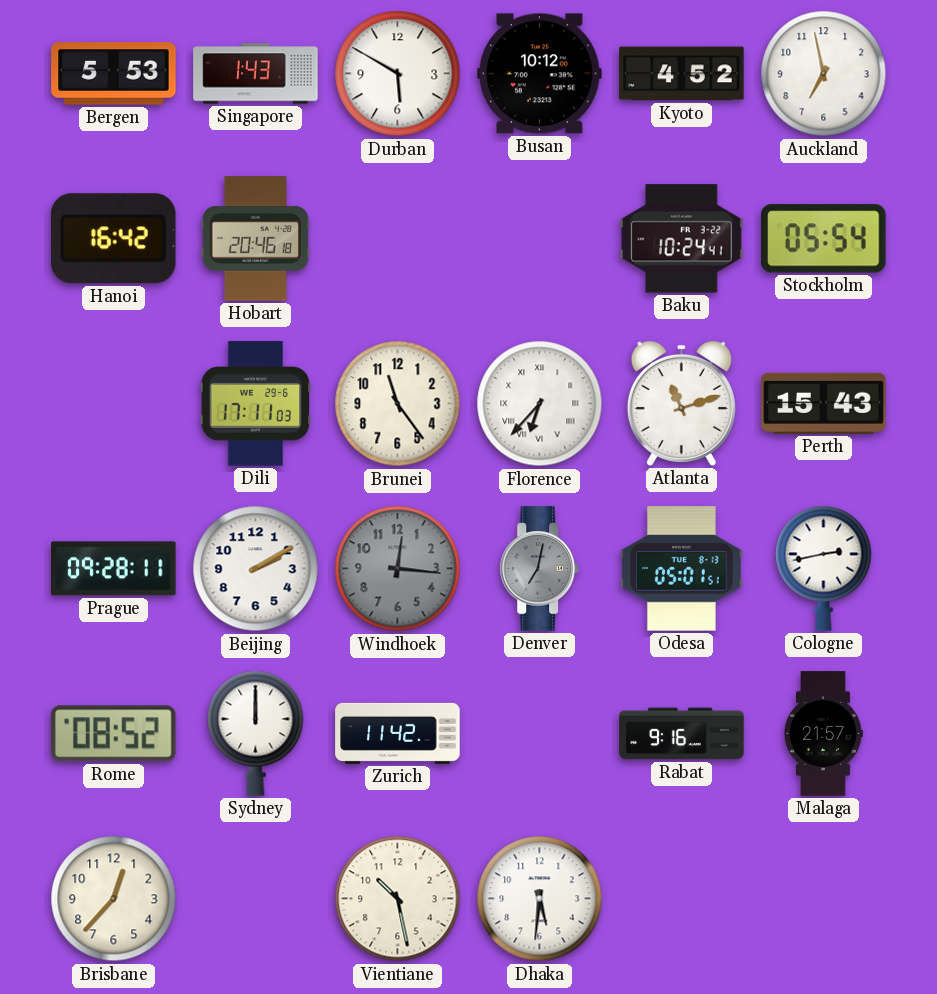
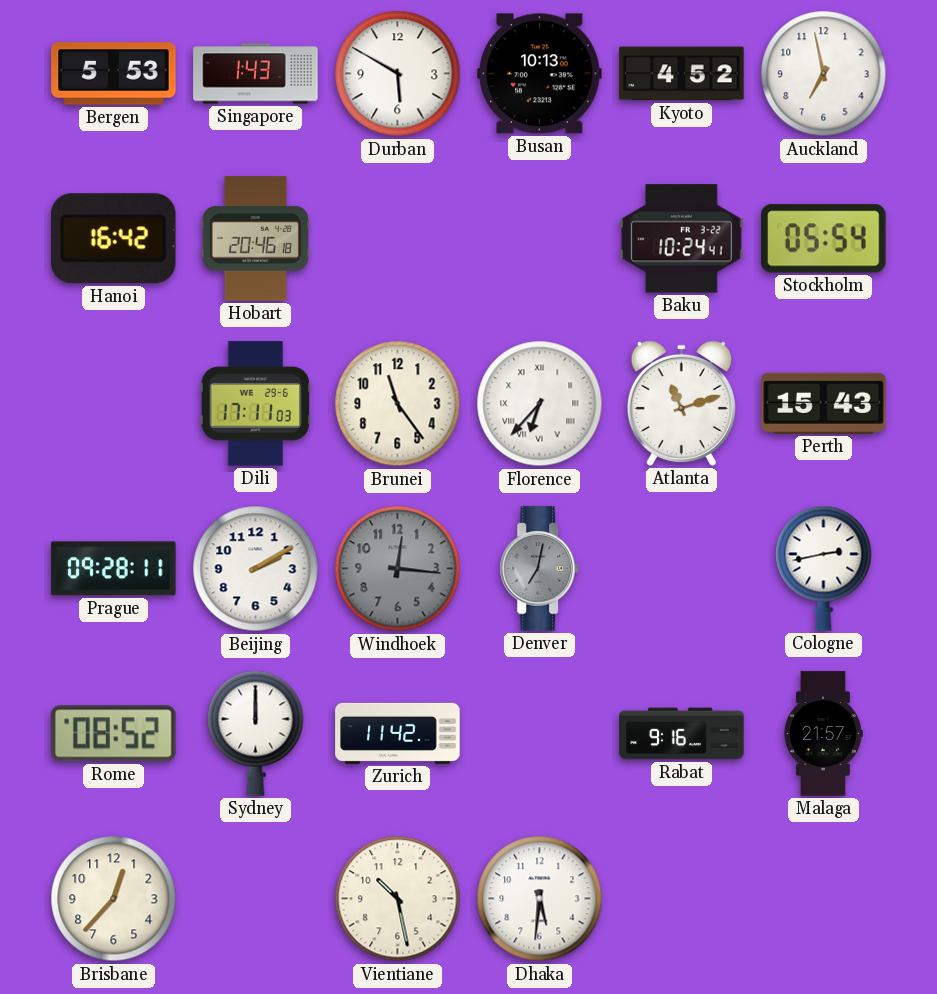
Busan: 10:12 -> 10:13 (540, 74)
Odesa: 05:01 -> none (682, 569)
